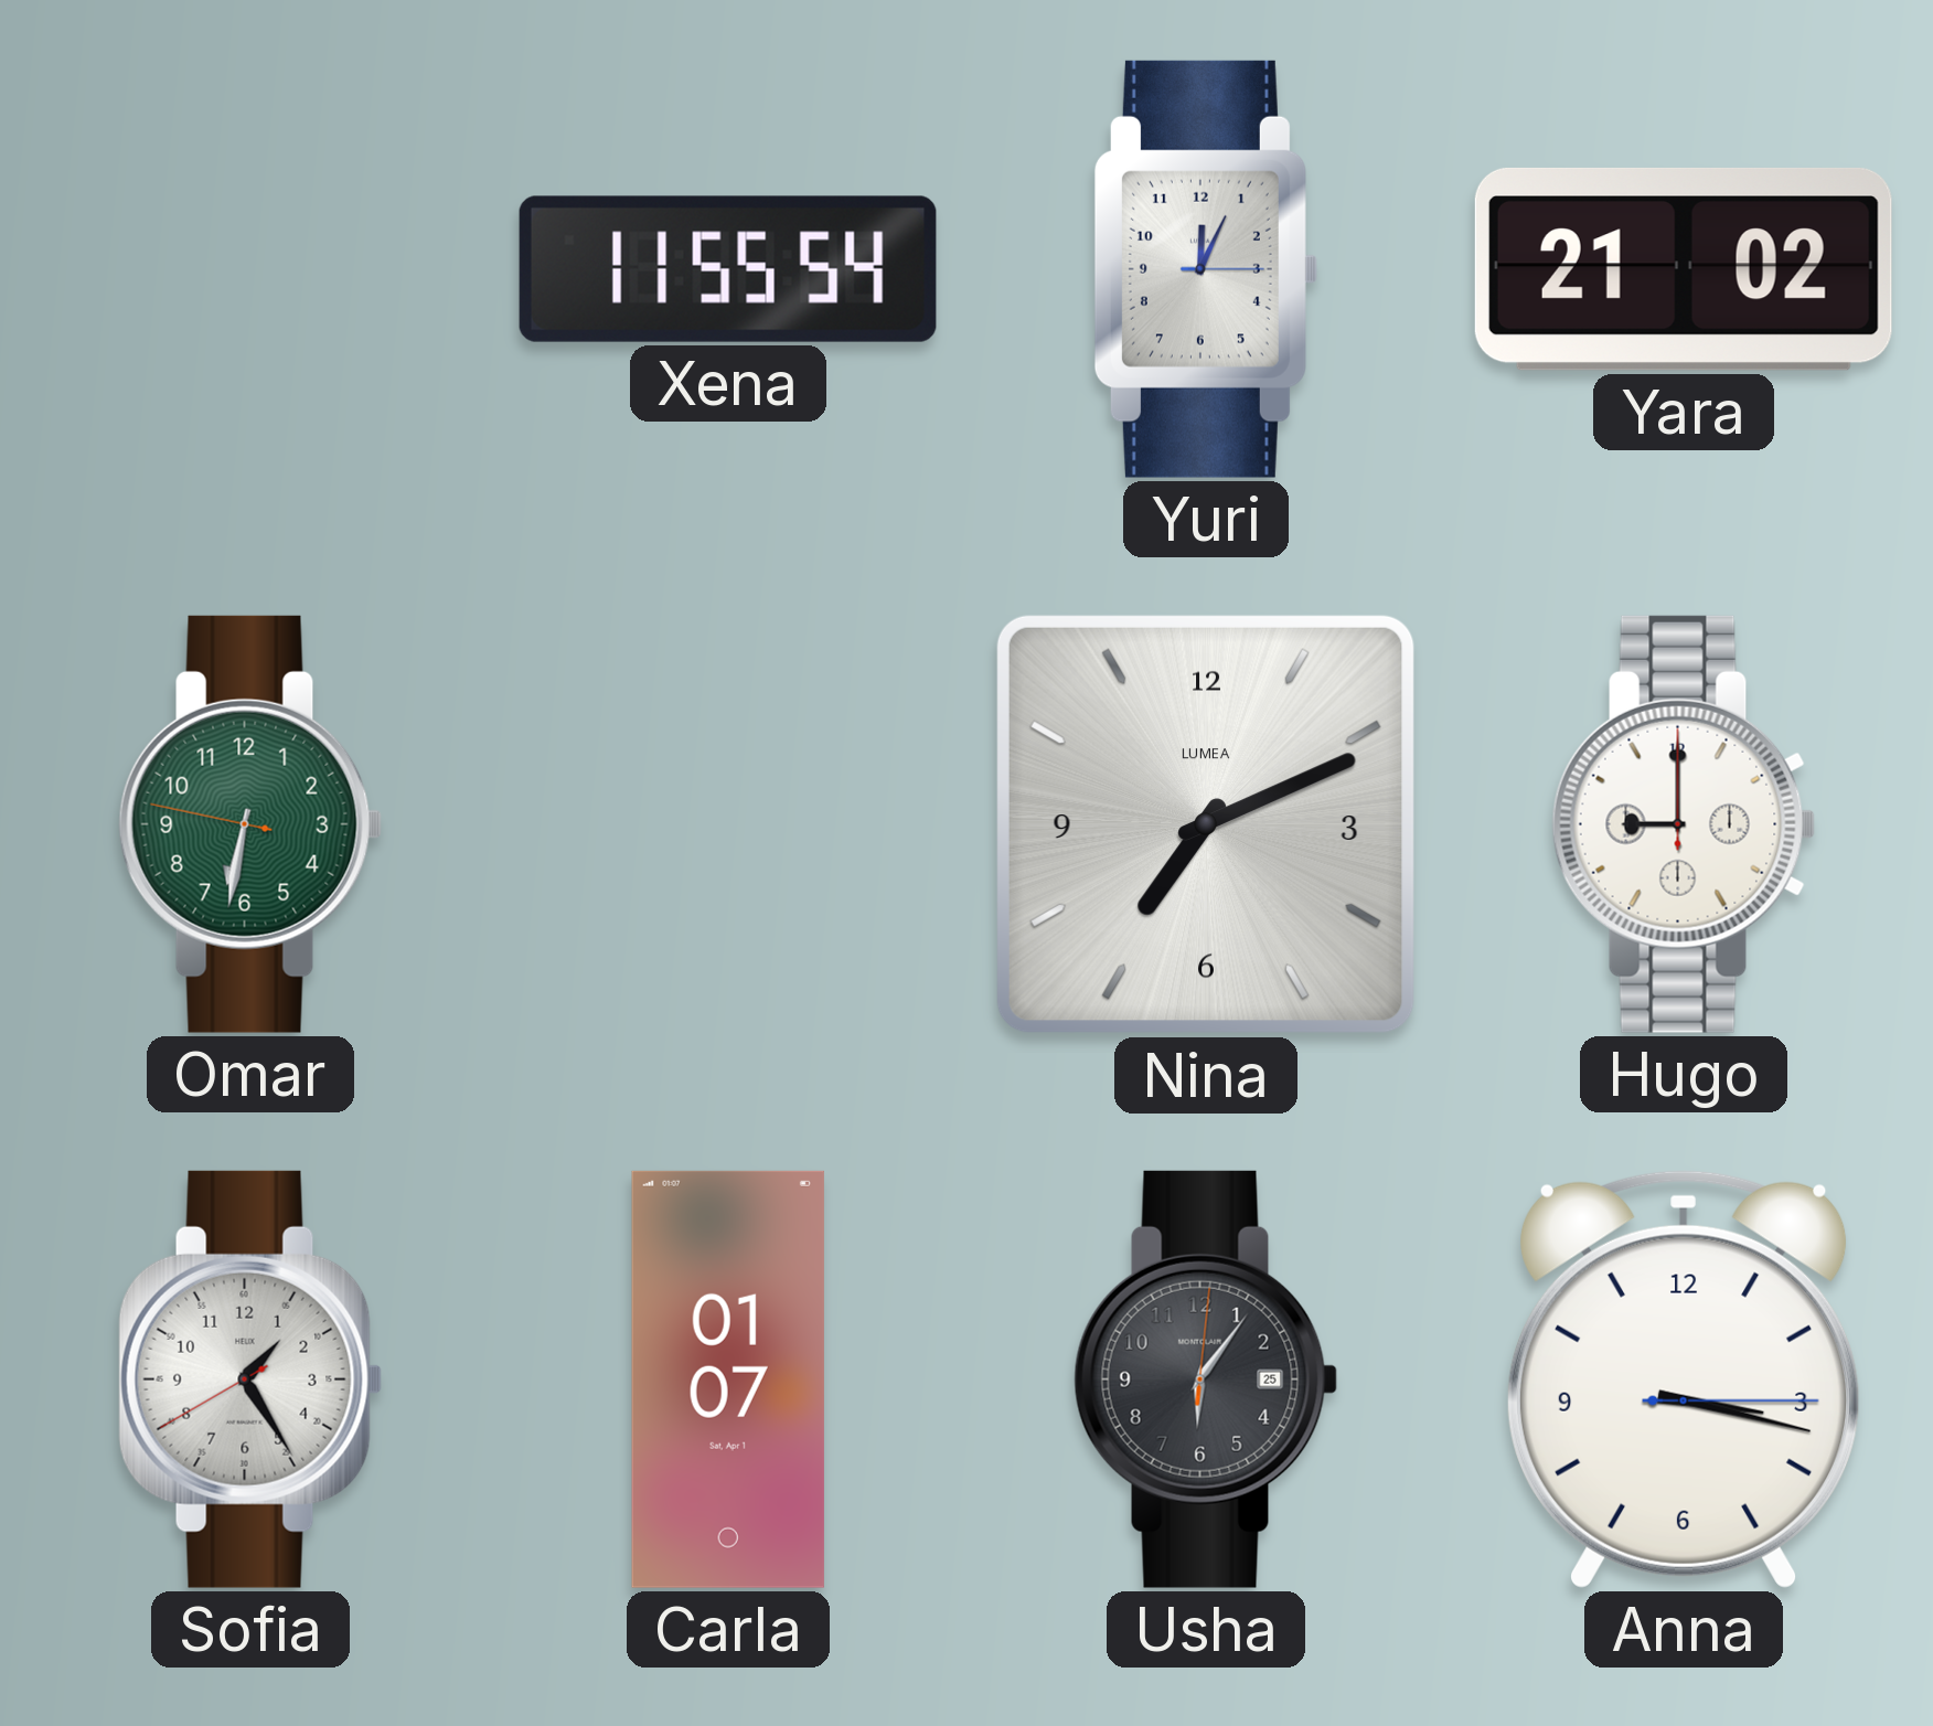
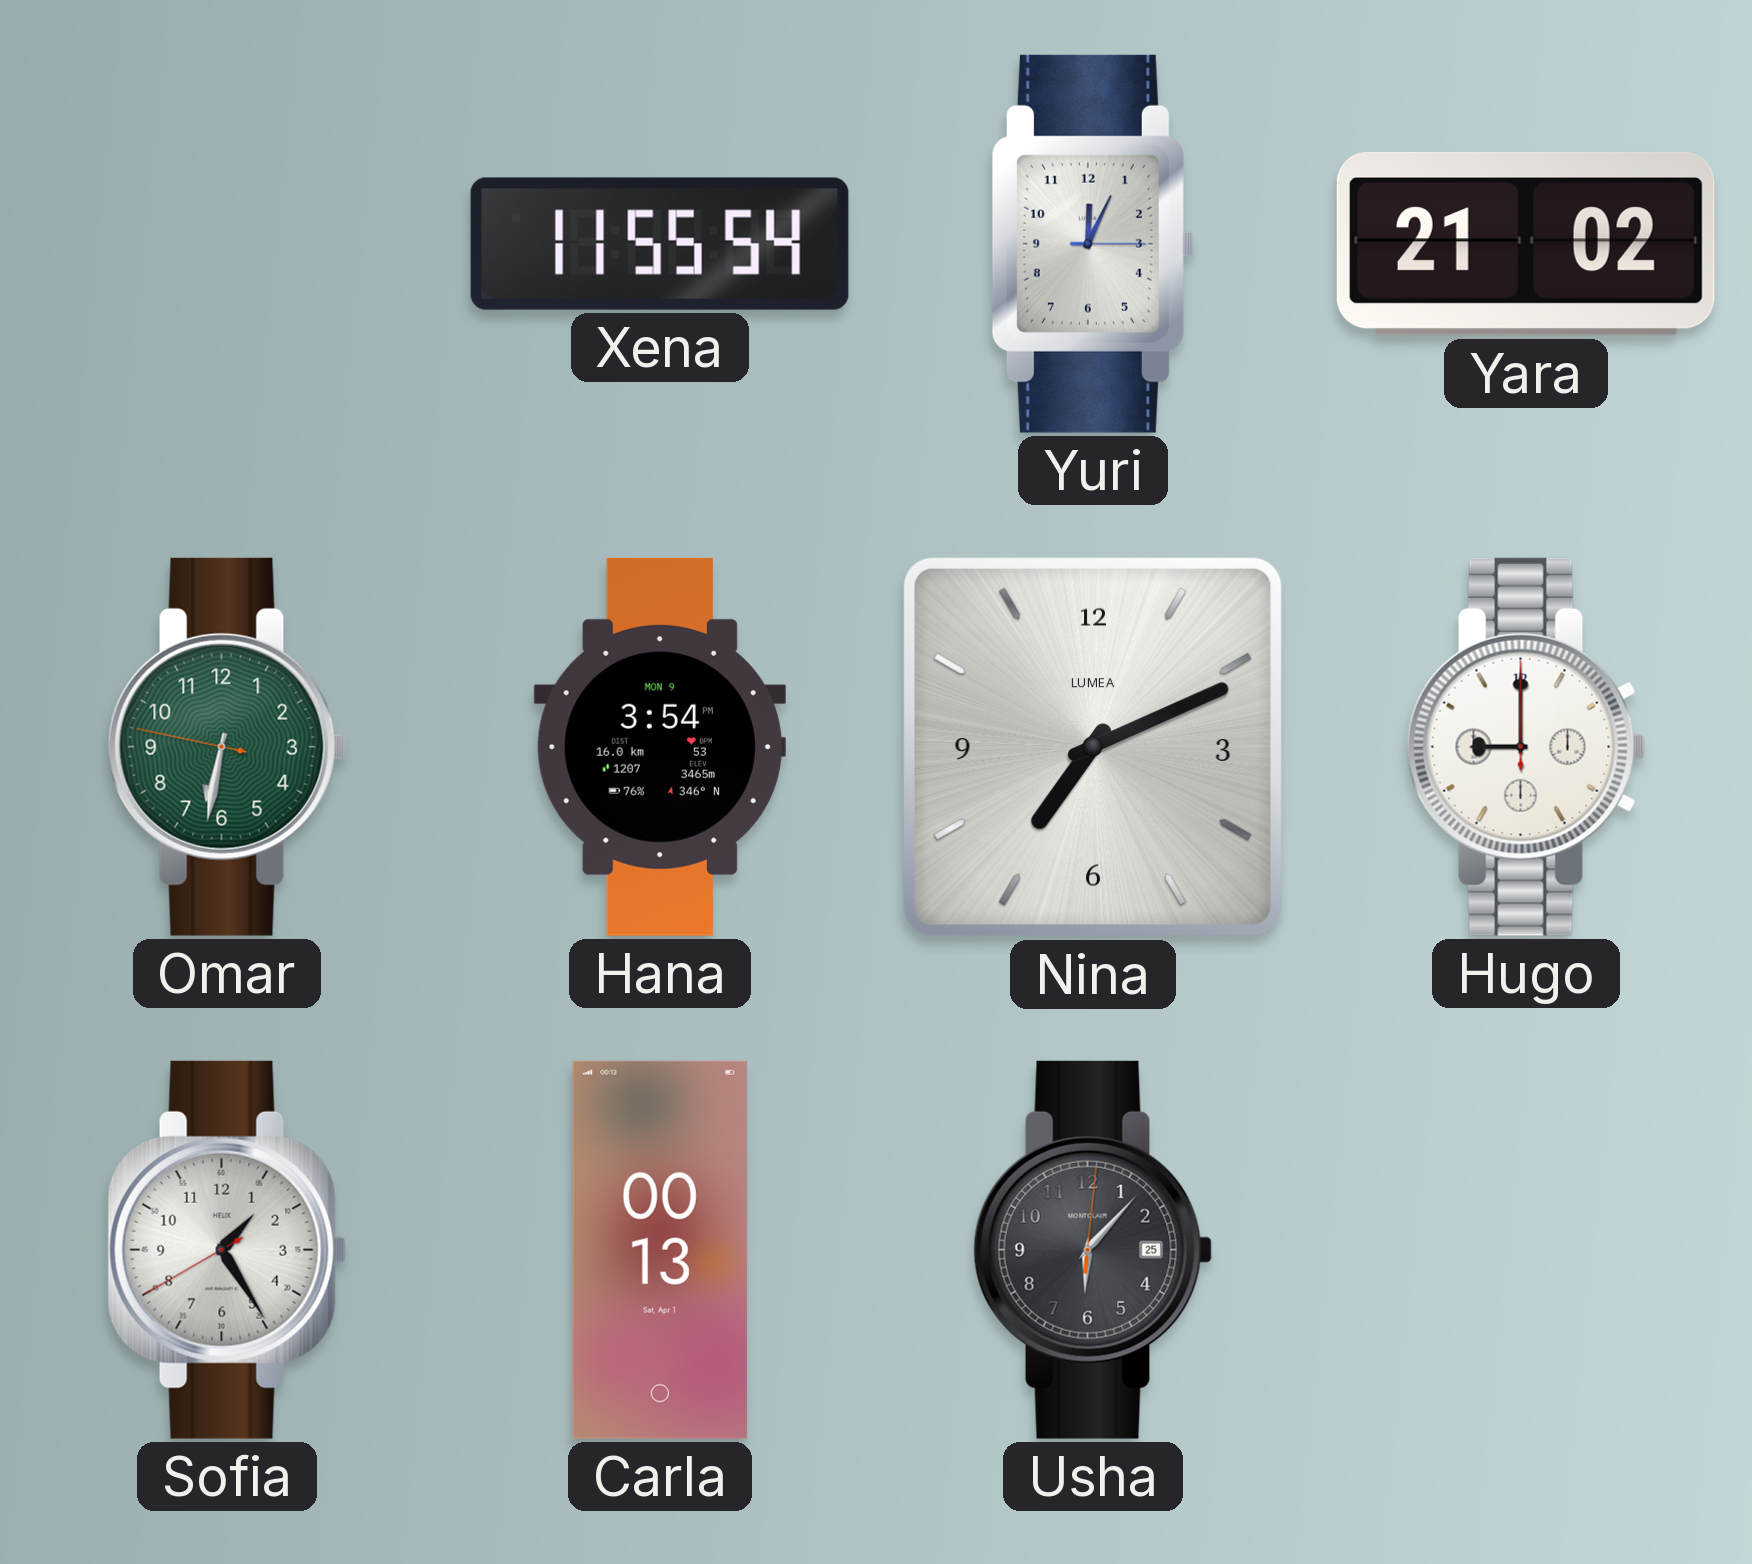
Hana: none -> 3:54 (660, 747)
Carla: 01:07 -> 00:13 (660, 1250)
Usha: 6:06 -> 6:07 (1093, 1250)
Anna: 3:17 -> none (1685, 1379)
